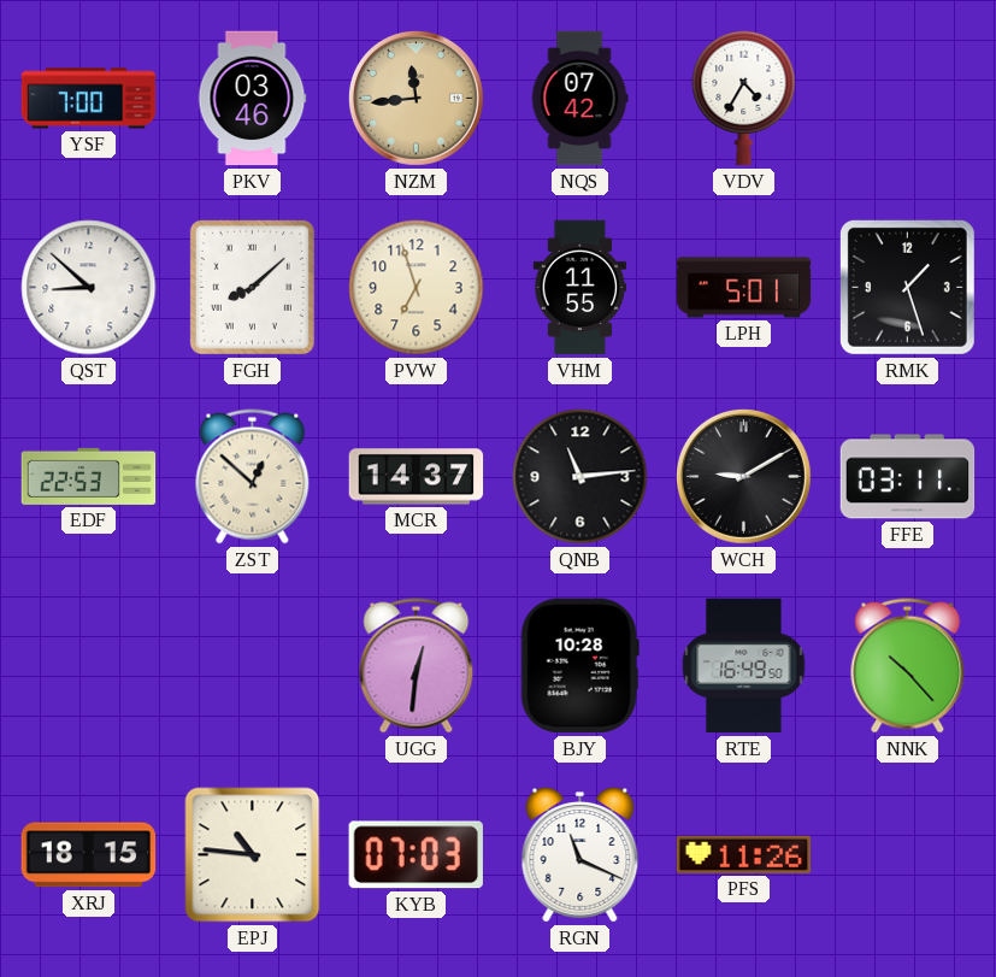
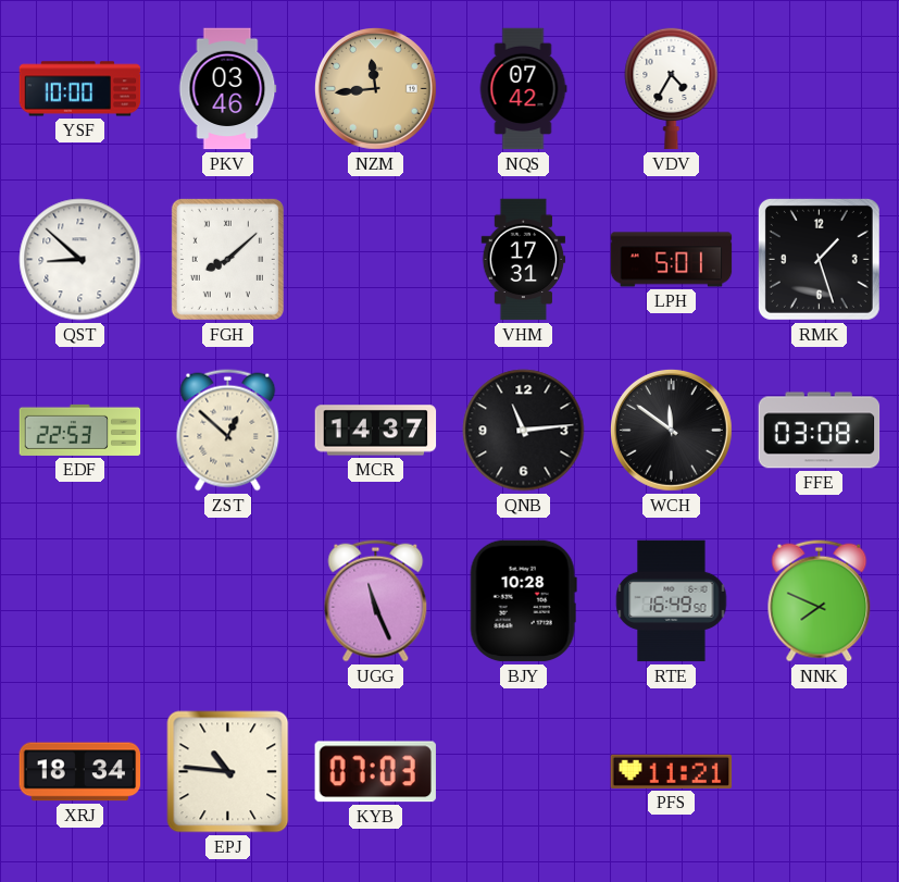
YSF: 7:00 -> 10:00 (80, 89)
PVW: 6:57 -> none (417, 288)
VHM: 11:55 -> 17:31 (524, 260)
WCH: 9:10 -> 11:51 (672, 431)
FFE: 03:11 -> 03:08 (820, 431)
UGG: 12:31 -> 11:26 (376, 601)
NNK: 10:23 -> 7:49 (820, 601)
XRJ: 18:15 -> 18:34 (80, 772)
RGN: 11:19 -> none (580, 855)
PFS: 11:26 -> 11:21 (672, 771)
